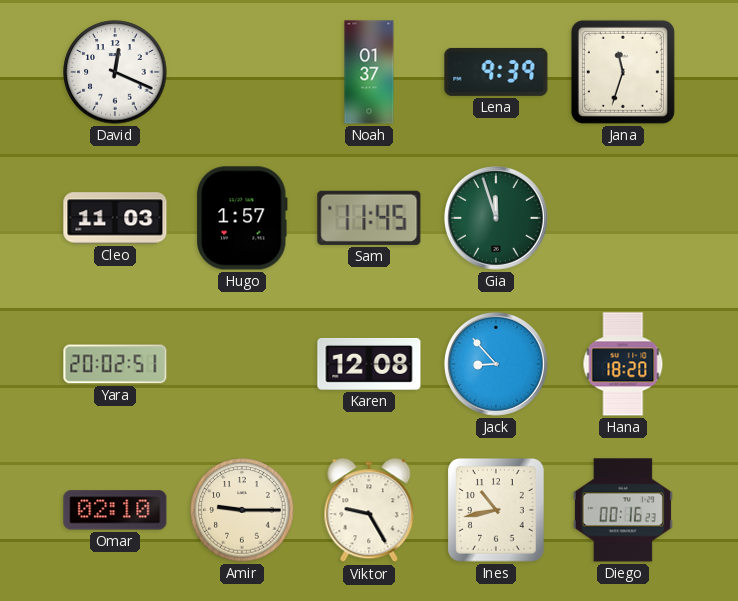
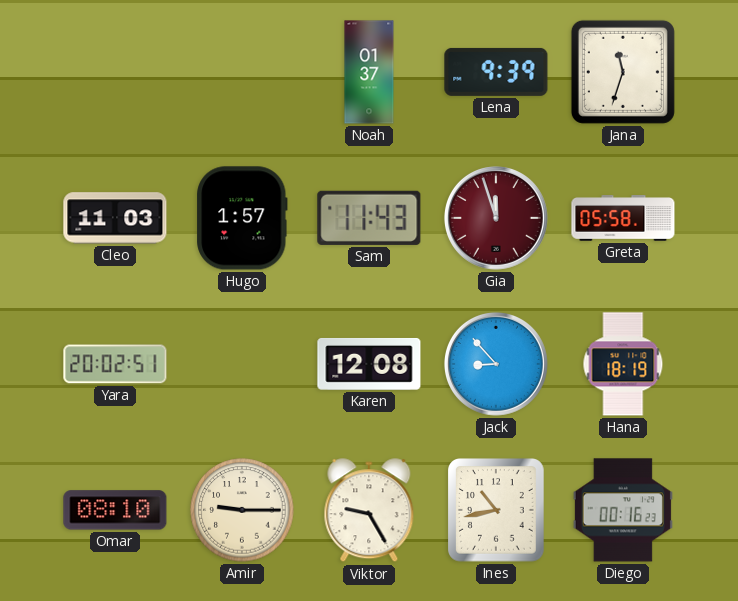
David: 12:19 -> none (115, 72)
Sam: 11:45 -> 11:43 (369, 218)
Gia dial: green -> burgundy (496, 218)
Greta: none -> 05:58 (623, 218)
Hana: 18:20 -> 18:19 (623, 364)
Omar: 02:10 -> 08:10 (115, 510)
